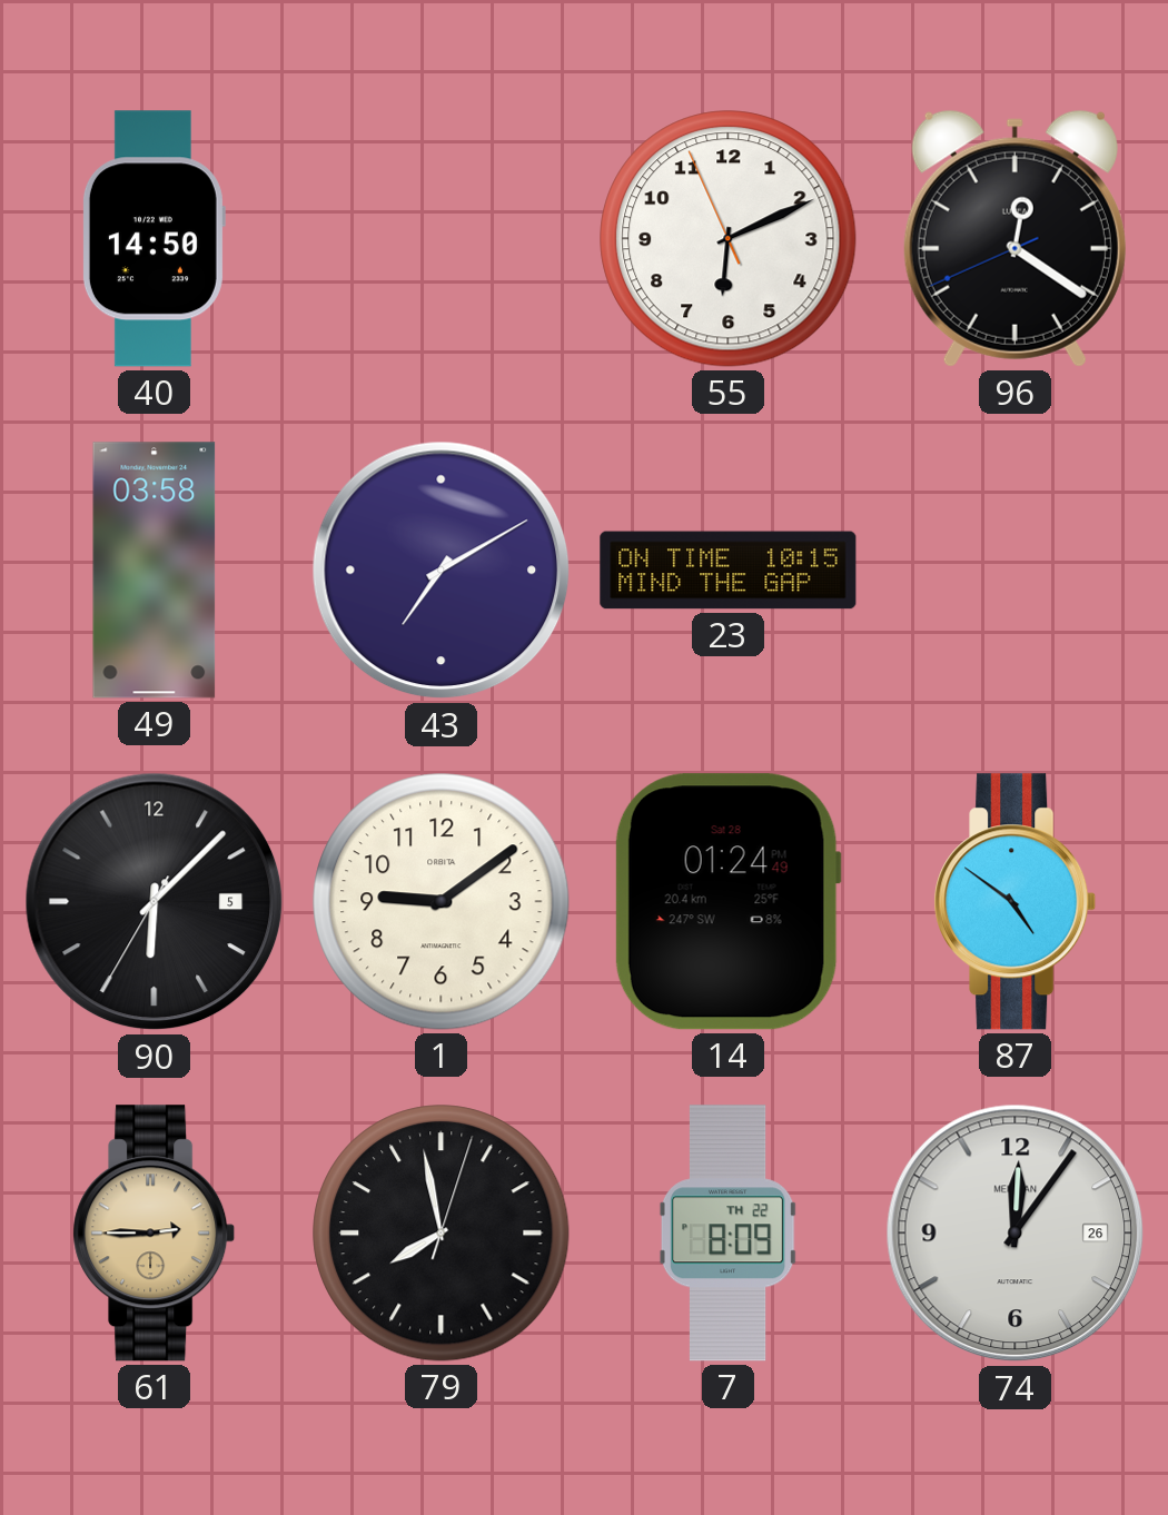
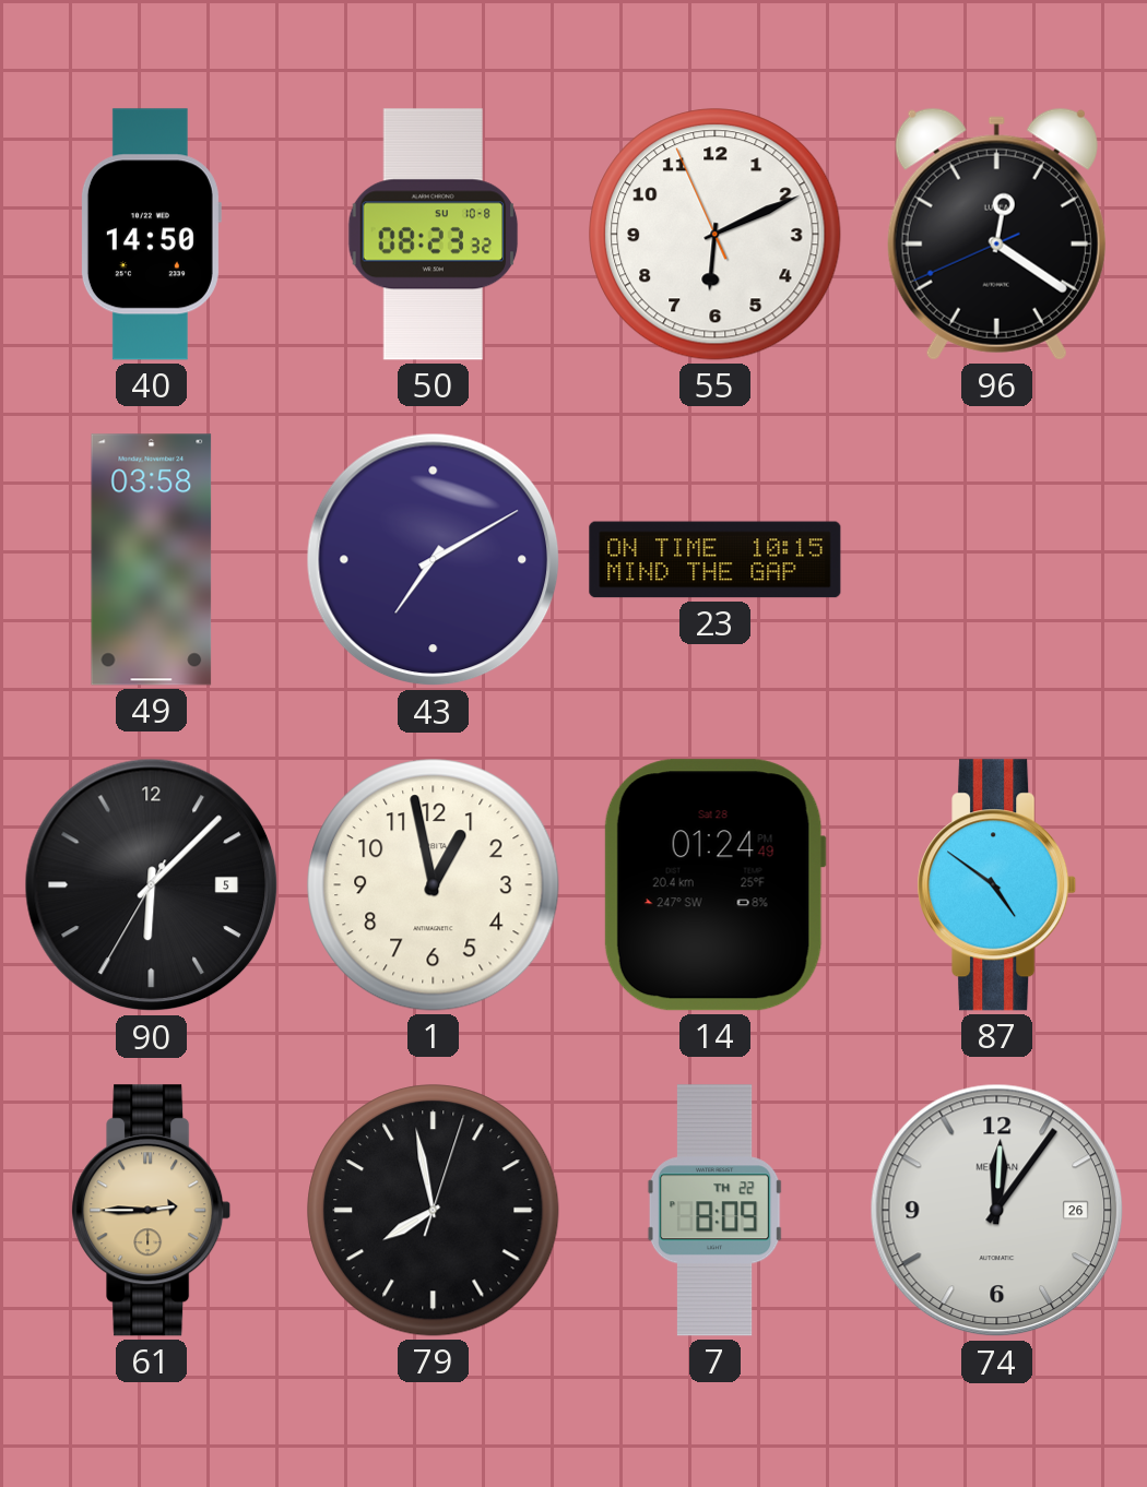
50: none -> 08:23 (434, 235)
1: 9:09 -> 12:58 (434, 885)
